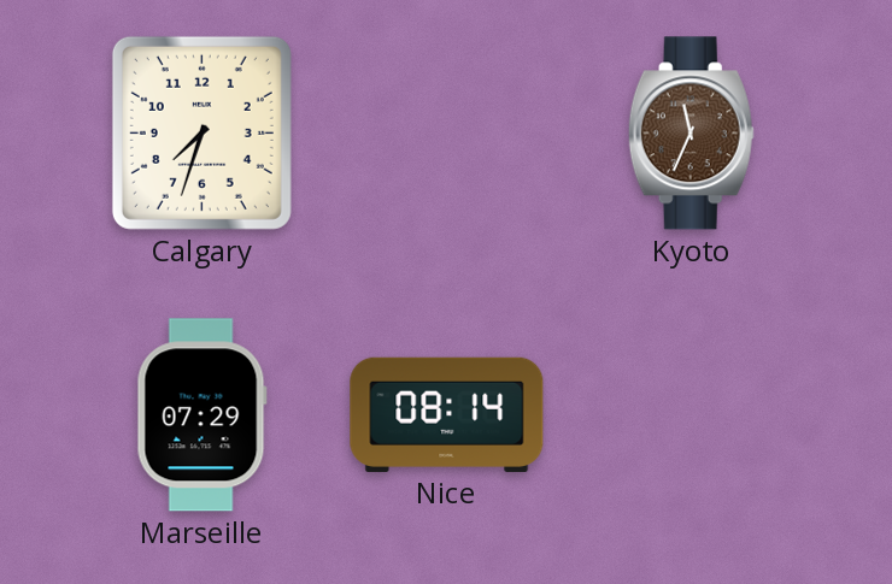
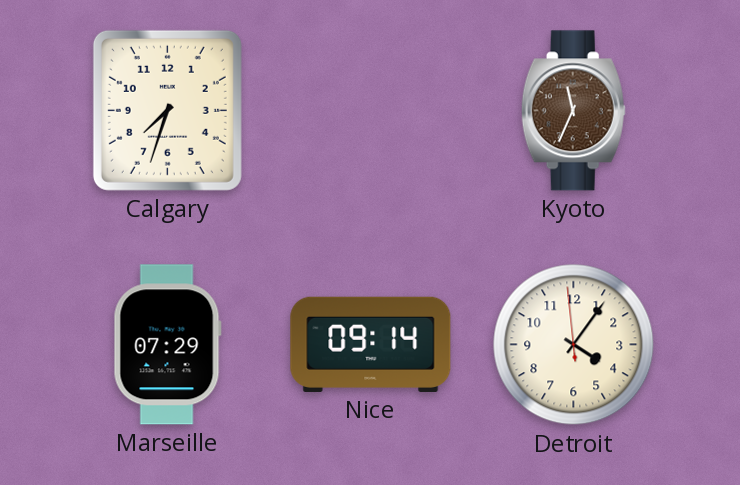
Nice: 08:14 -> 09:14 (371, 344)
Detroit: none -> 4:05 (574, 345)
